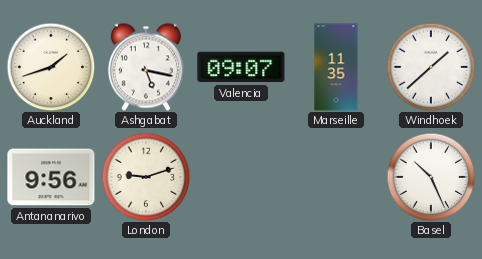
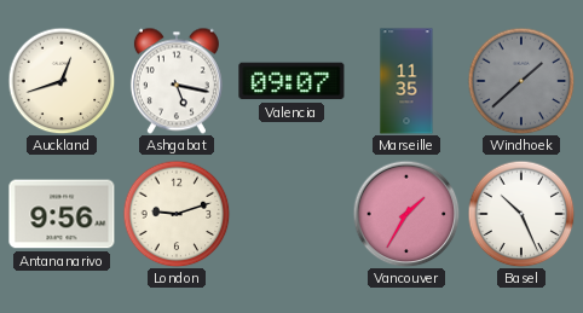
Auckland: 1:42 -> 12:42 (62, 81)
Windhoek dial: white -> grey (521, 81)
Vancouver: none -> 1:35 (406, 214)
